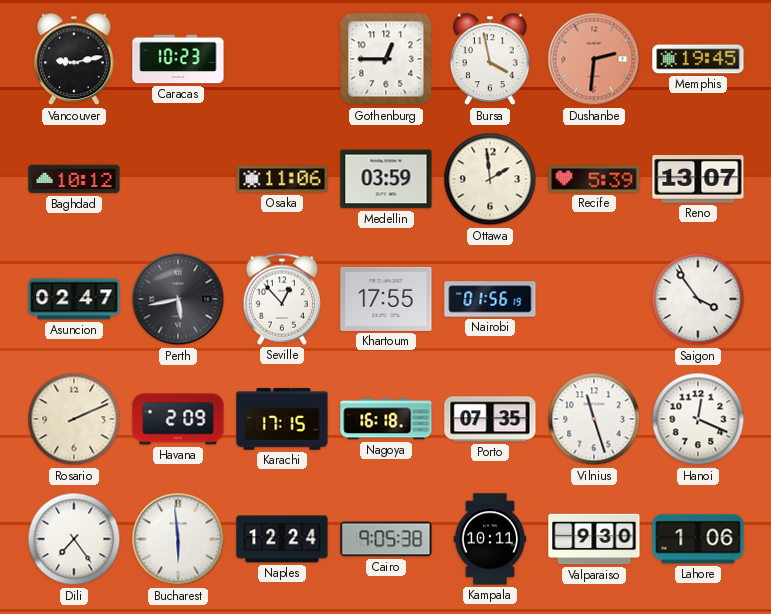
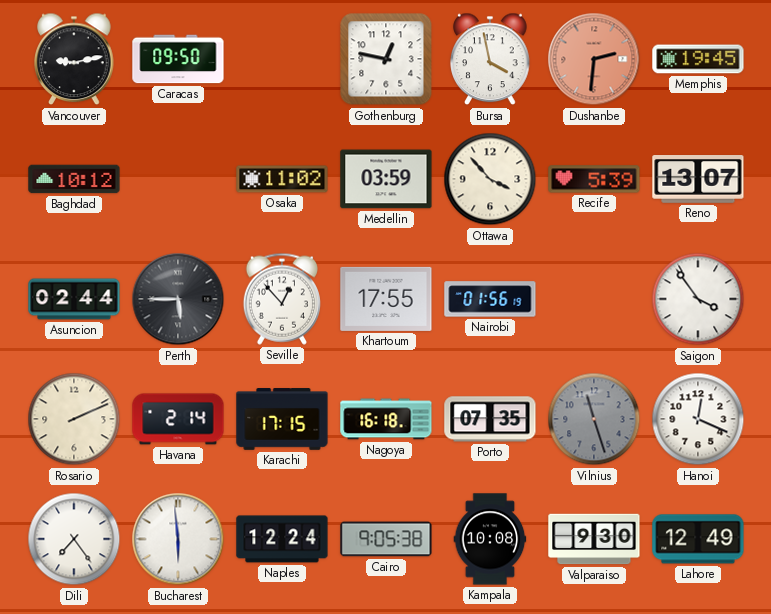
Caracas: 10:23 -> 09:50 (178, 59)
Gothenburg: 12:45 -> 12:47 (386, 59)
Osaka: 11:06 -> 11:02 (282, 179)
Ottawa: 1:59 -> 3:53 (490, 179)
Asuncion: 02:47 -> 02:44 (74, 299)
Perth: 5:43 -> 5:45 (178, 299)
Havana: 2:09 -> 2:14 (178, 419)
Vilnius dial: white -> grey (594, 419)
Kampala: 10:11 -> 10:08 (490, 539)
Lahore: 1:06 -> 12:49 (698, 539)
